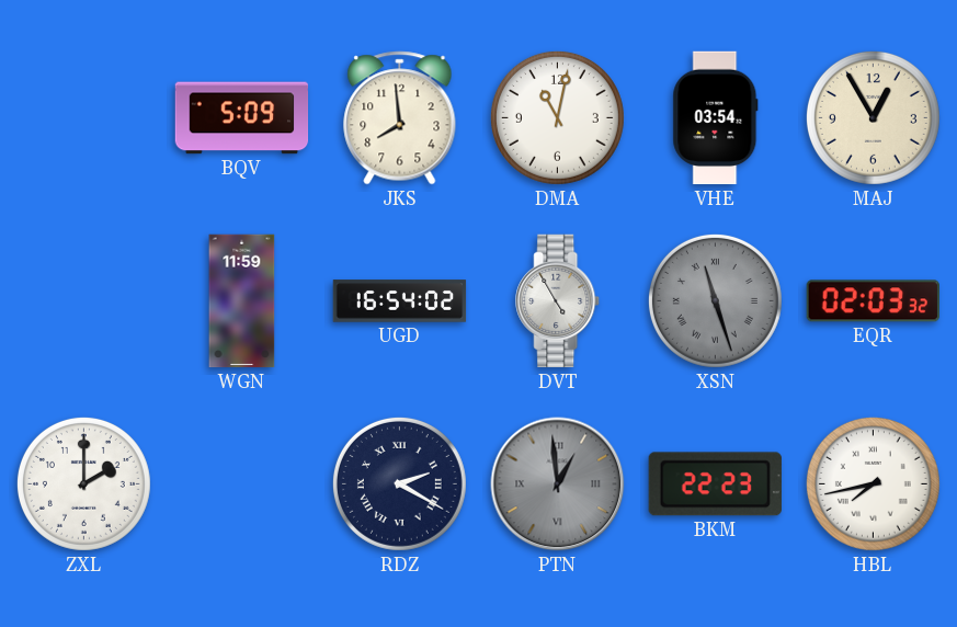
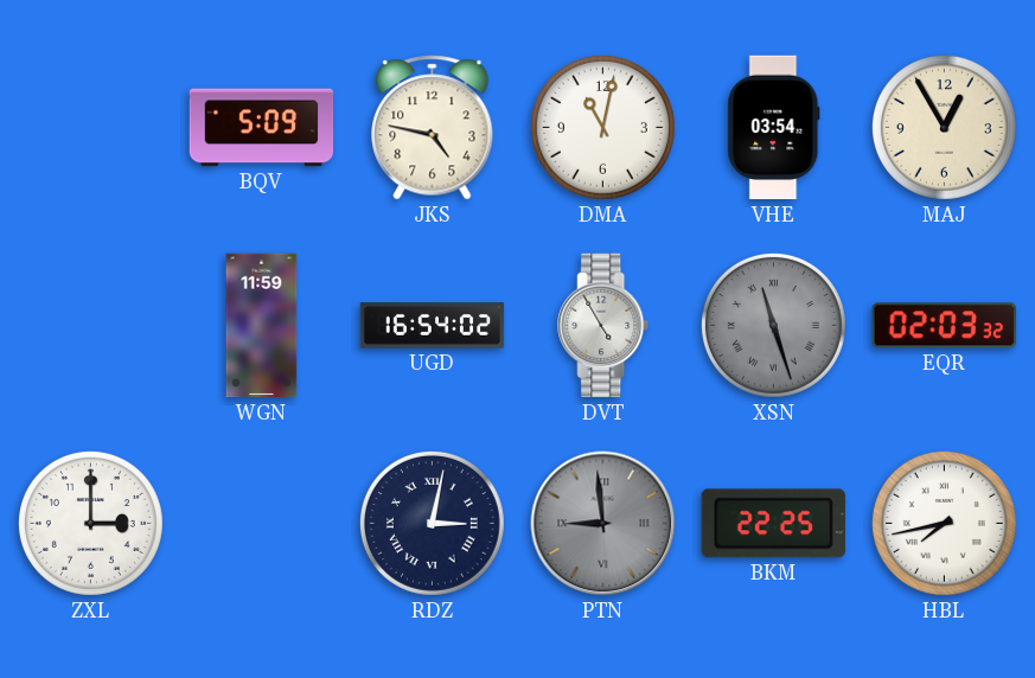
JKS: 7:59 -> 4:47 (433, 128)
ZXL: 2:00 -> 3:00 (90, 523)
RDZ: 2:20 -> 3:02 (432, 523)
PTN: 12:59 -> 8:59 (603, 524)
BKM: 22:23 -> 22:25 (773, 524)
